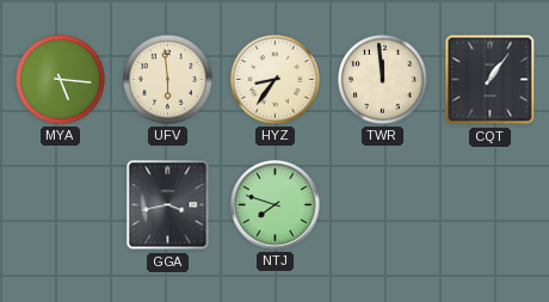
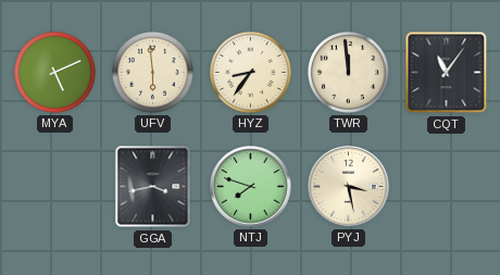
MYA: 5:16 -> 5:11 (54, 72)
CQT: 1:06 -> 11:06 (447, 73)
PYJ: none -> 3:28 (349, 187)
